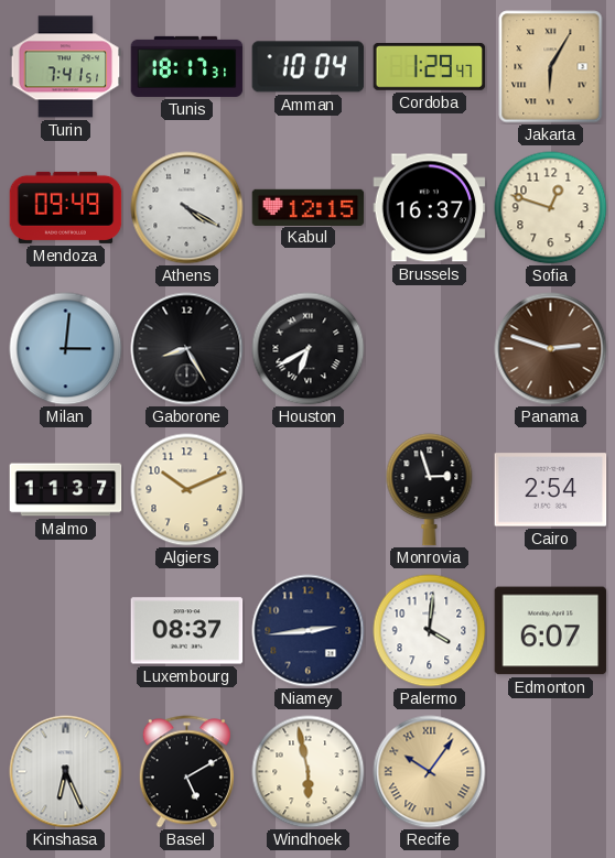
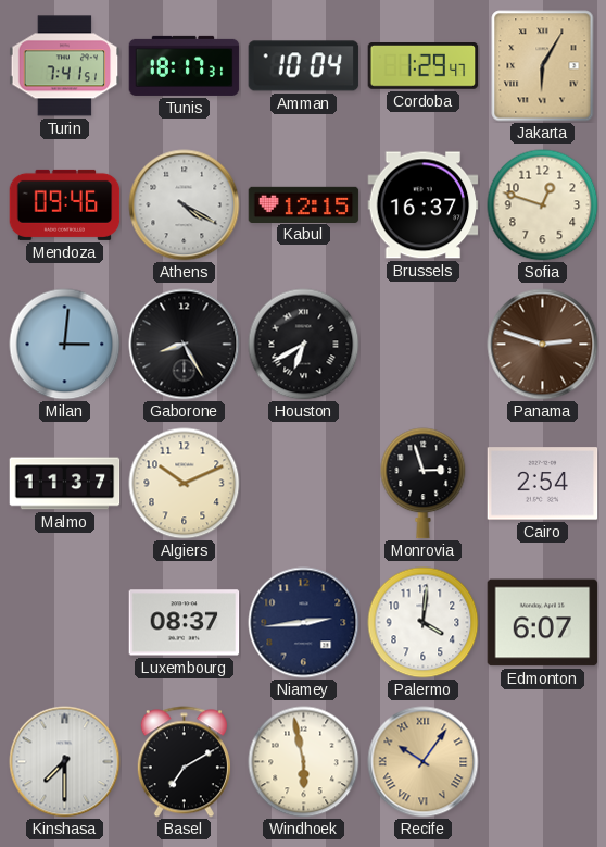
Mendoza: 09:49 -> 09:46 (65, 204)
Kinshasa: 6:26 -> 7:30 (65, 762)
Basel: 5:10 -> 7:10 (184, 762)
